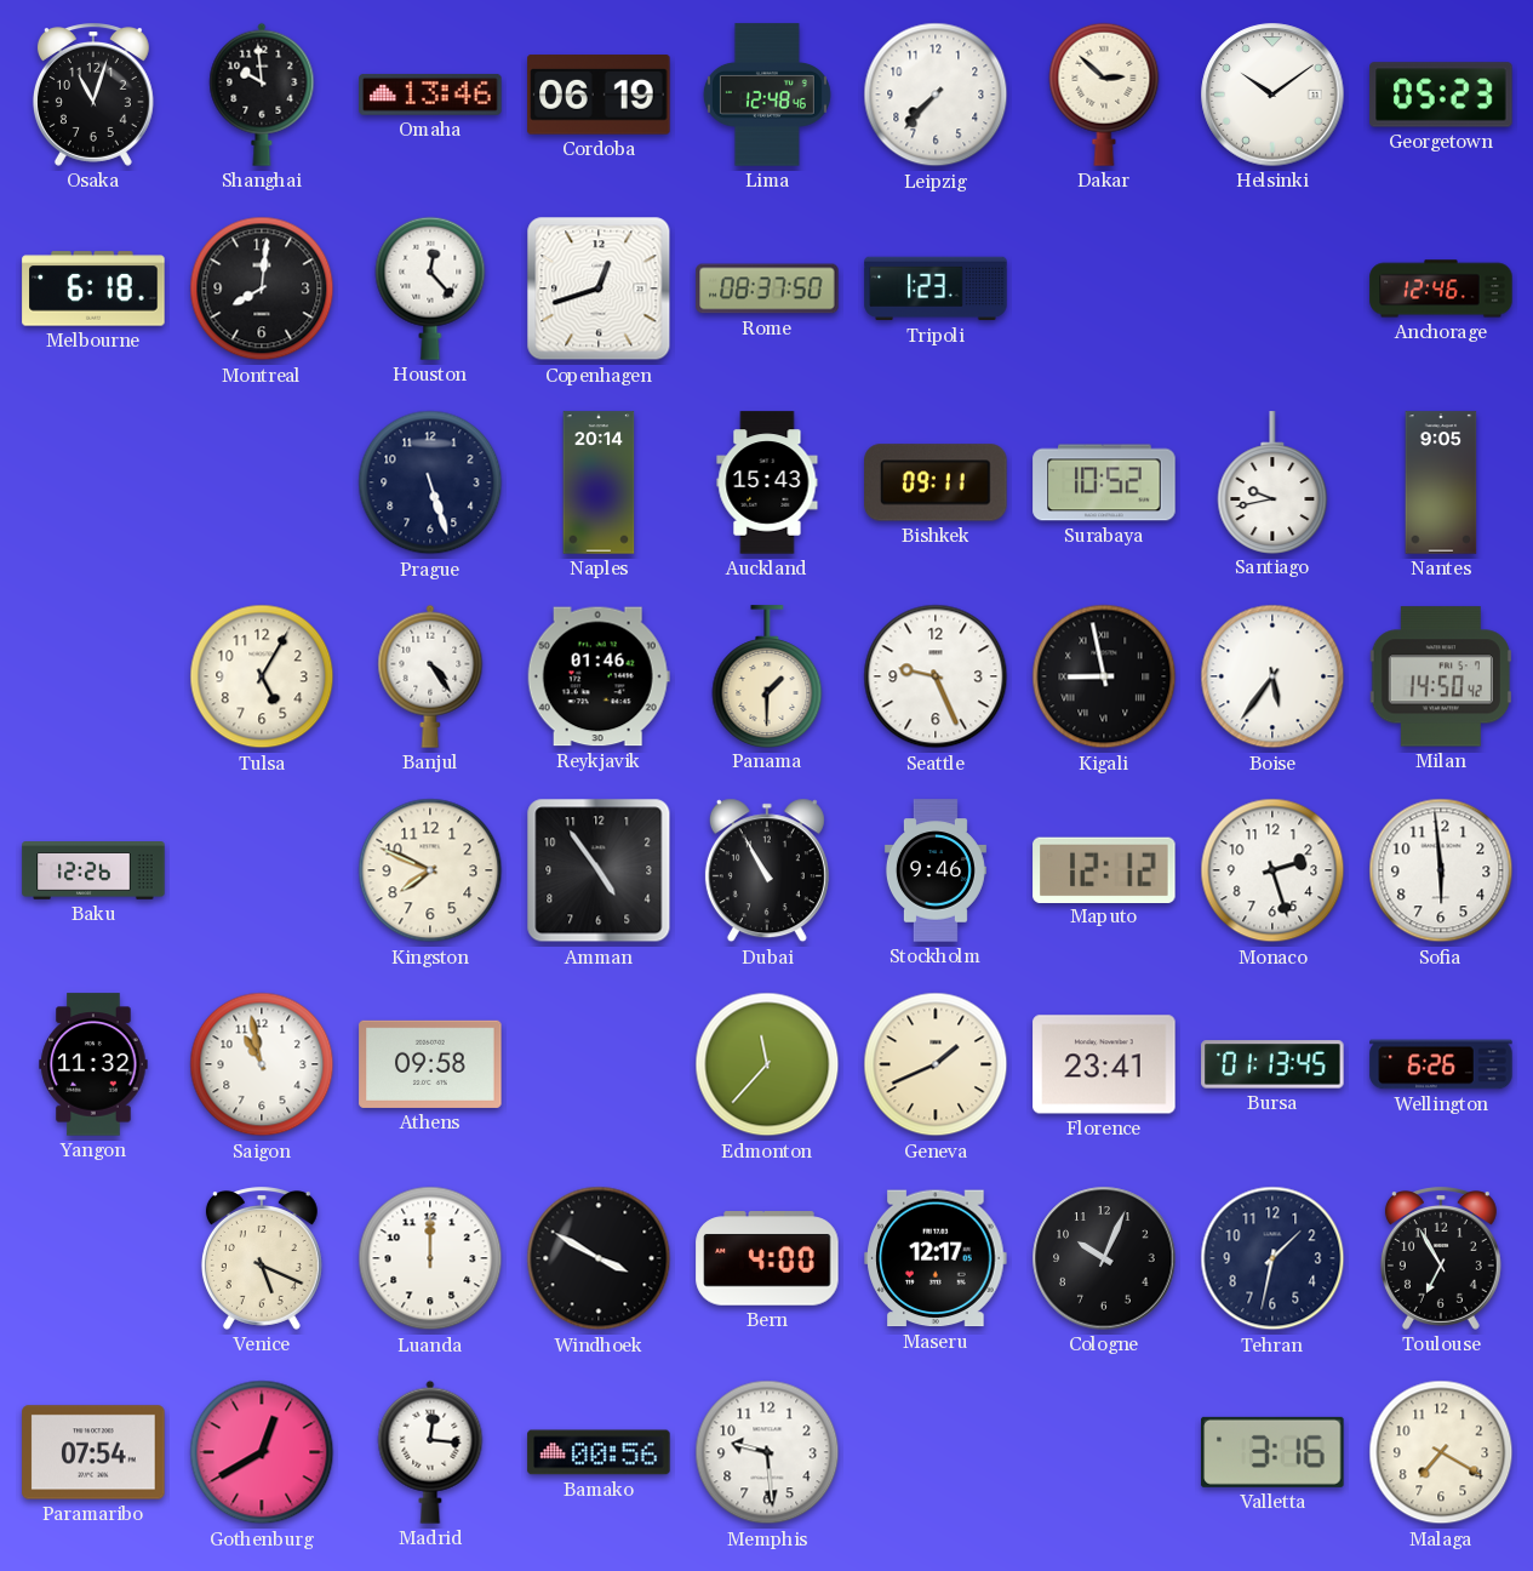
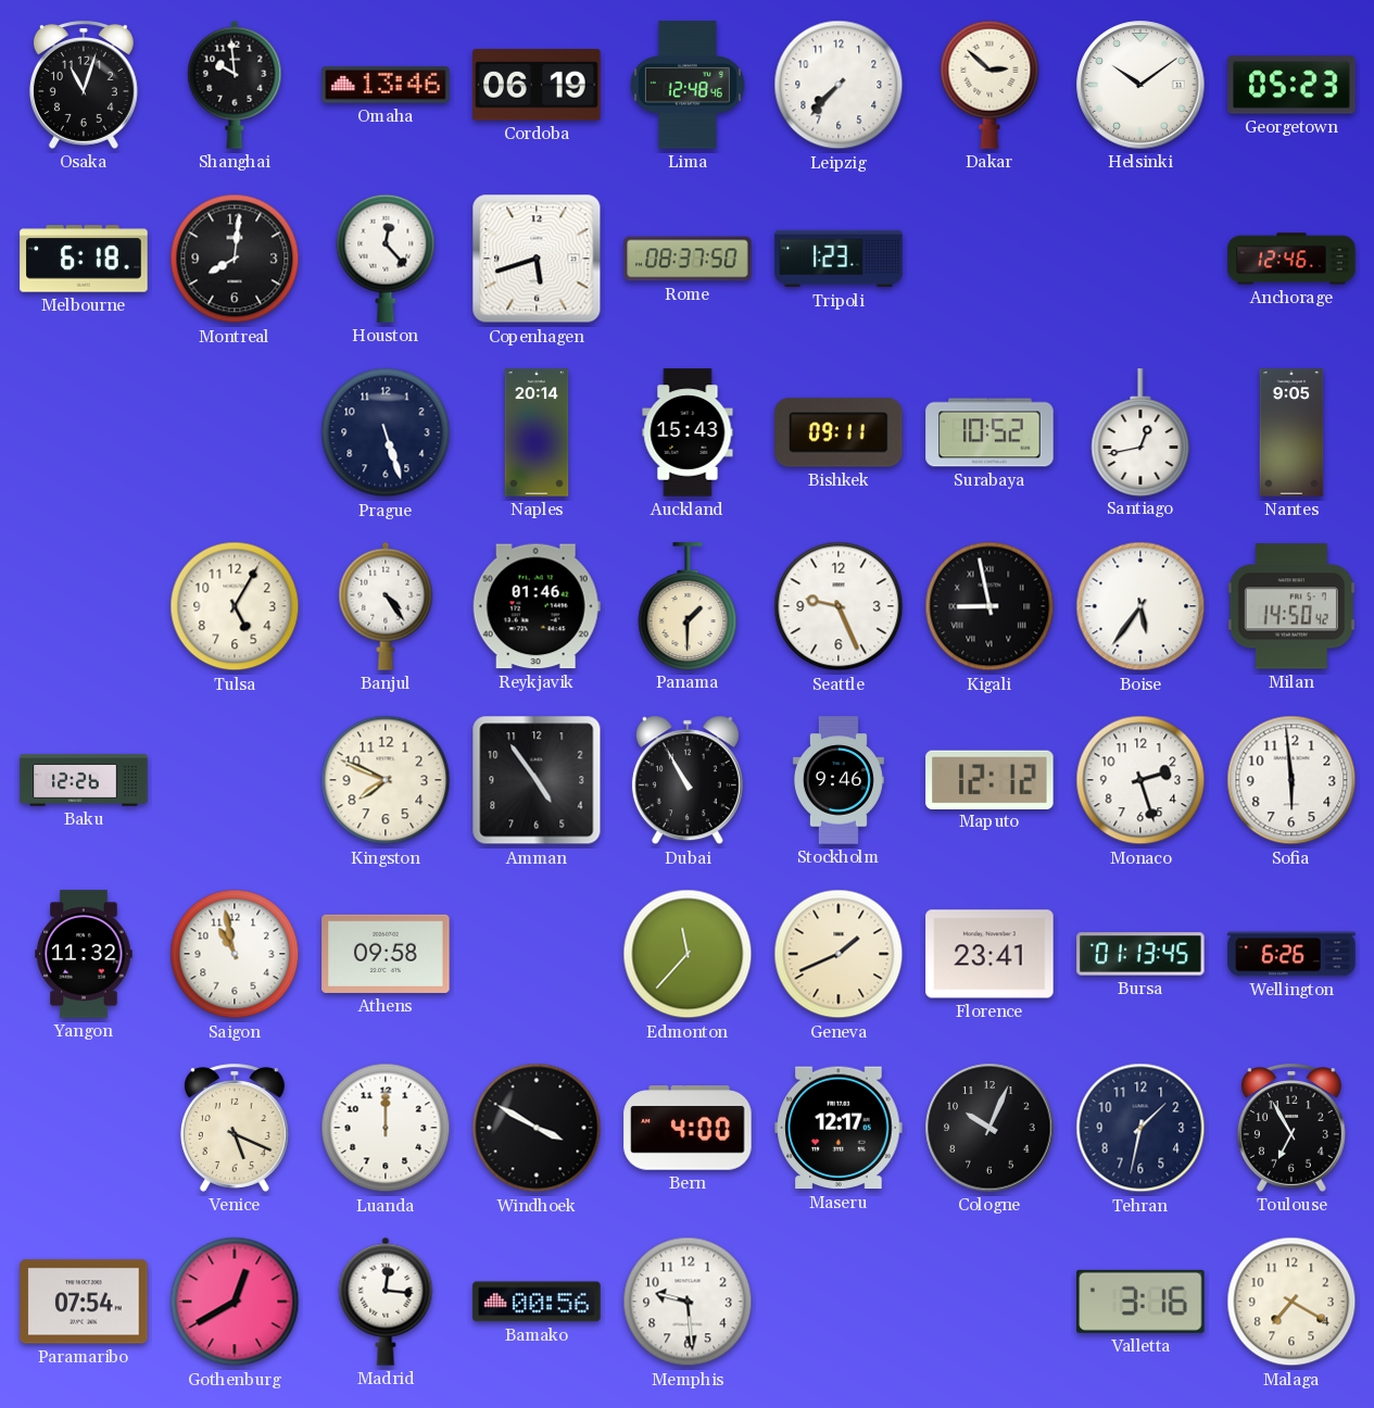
Copenhagen: 12:42 -> 5:42 (537, 259)
Santiago: 9:43 -> 12:43 (1140, 432)
